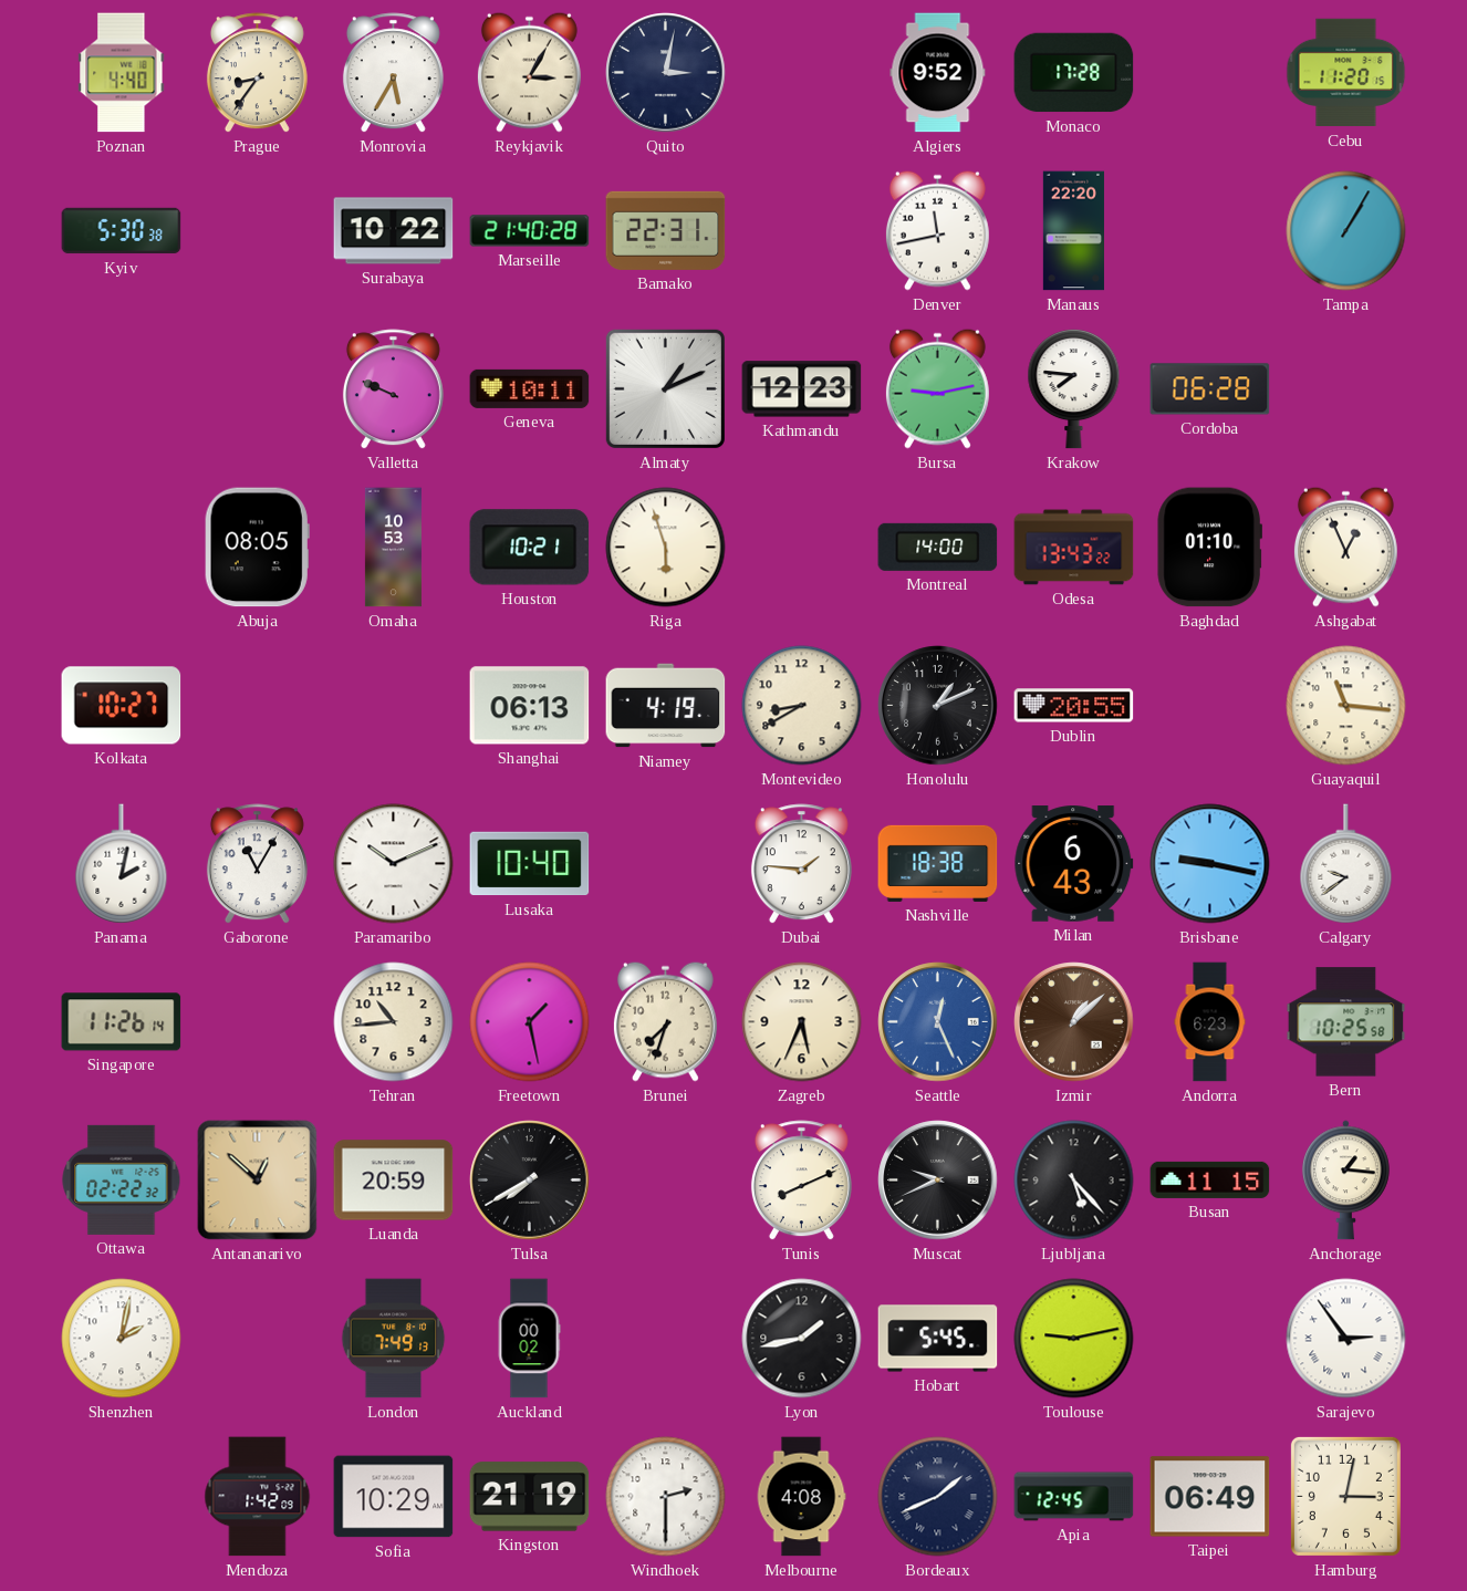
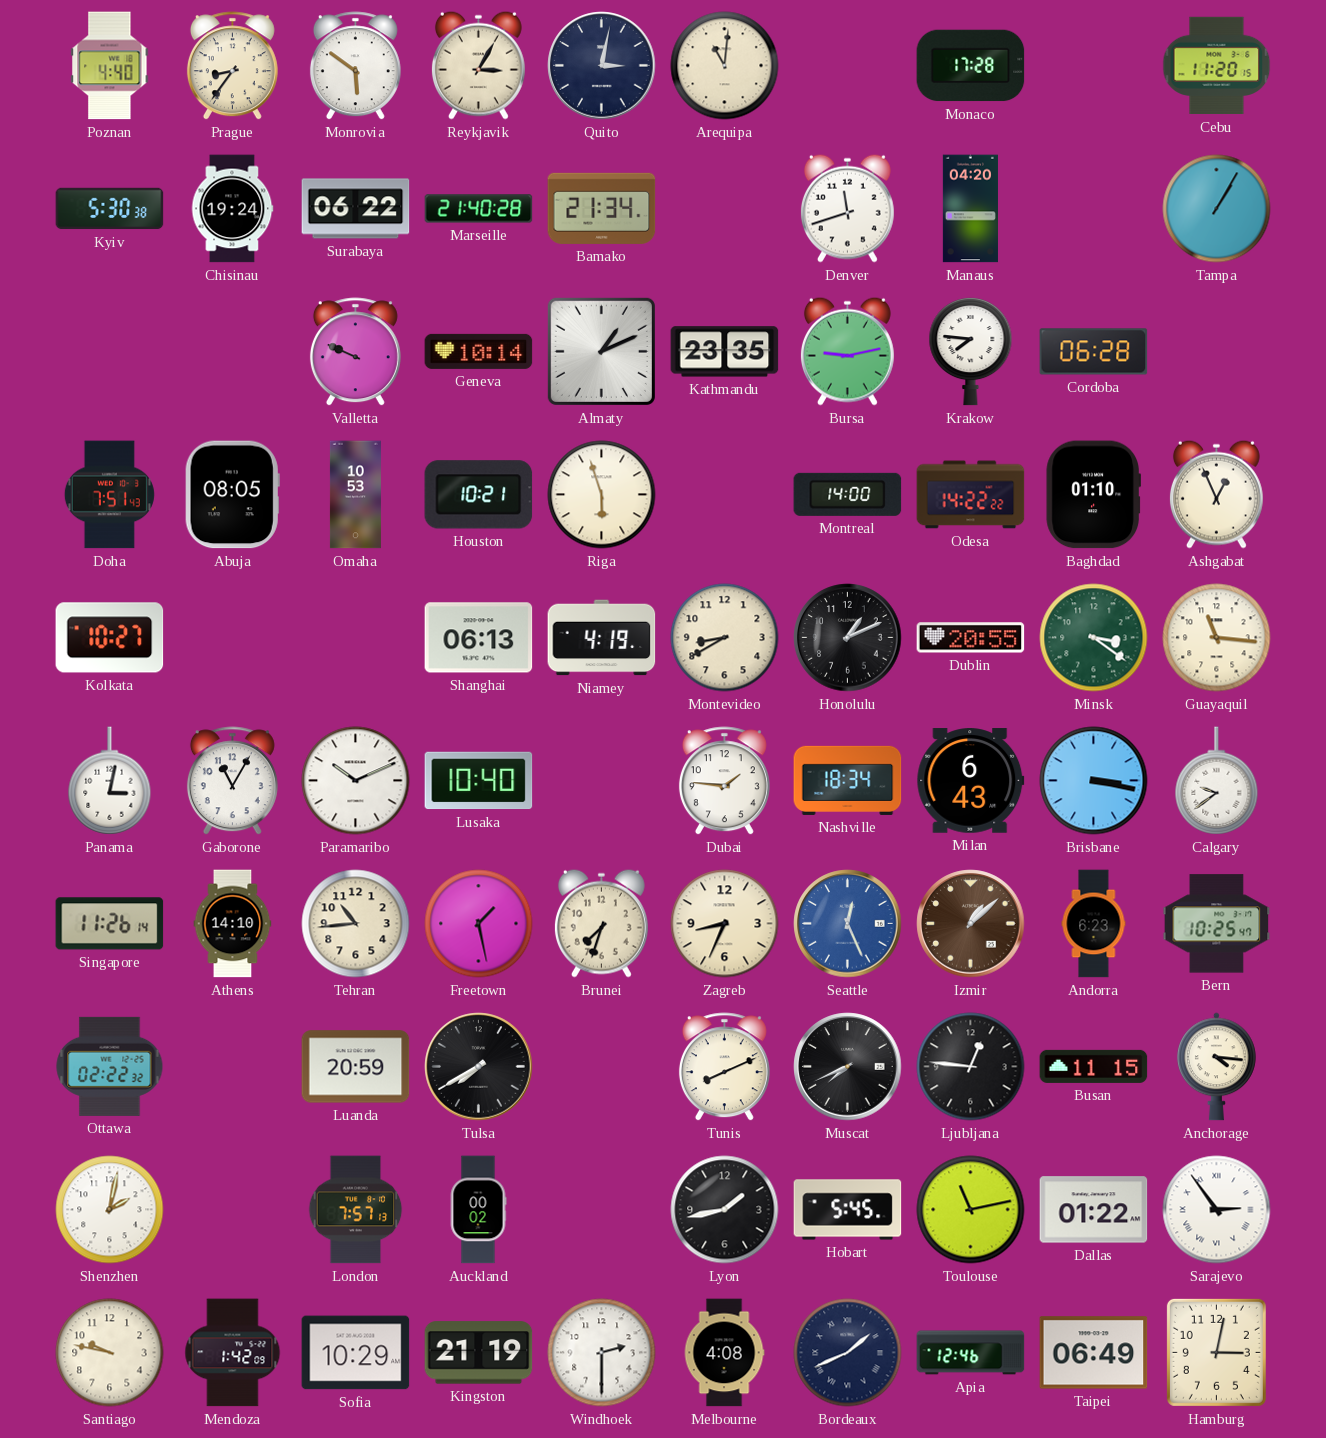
Monrovia: 5:35 -> 5:51 (355, 66)
Arequipa: none -> 11:01 (725, 66)
Algiers: 9:52 -> none (938, 73)
Chisinau: none -> 19:24 (232, 209)
Surabaya: 10:22 -> 06:22 (356, 209)
Bamako: 22:31 -> 21:34 (602, 208)
Denver: 11:43 -> 11:42 (847, 208)
Manaus: 22:20 -> 04:20 (970, 209)
Geneva: 10:11 -> 10:14 (479, 351)
Kathmandu: 12:23 -> 23:35 (725, 352)
Doha: none -> 7:51 (109, 495)
Odesa: 13:43 -> 14:22 (971, 495)
Minsk: none -> 3:21 (1094, 638)
Panama: 2:02 -> 3:02 (110, 781)
Nashville: 18:38 -> 18:34 (848, 780)
Brisbane: 9:17 -> 3:17 (1094, 781)
Athens: none -> 14:10 (233, 924)
Zagreb: 5:34 -> 8:34 (725, 924)
Bern: 10:25:58 -> 10:25:47 (1217, 924)
Antananarivo: 12:52 -> none (258, 1181)
Muscat: 9:41 -> 7:41 (848, 1067)
Ljubljana: 5:23 -> 12:46 (971, 1067)
Anchorage: 1:16 -> 4:16 (1216, 1067)
London: 7:49 -> 7:57 (356, 1210)
Toulouse: 9:13 -> 11:13 (971, 1210)
Dallas: none -> 01:22 (1094, 1210)
Santiago: none -> 9:47 (110, 1353)
Apia: 12:45 -> 12:46 (971, 1353)
